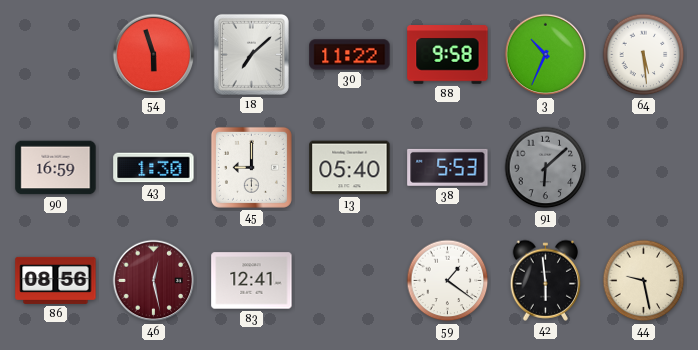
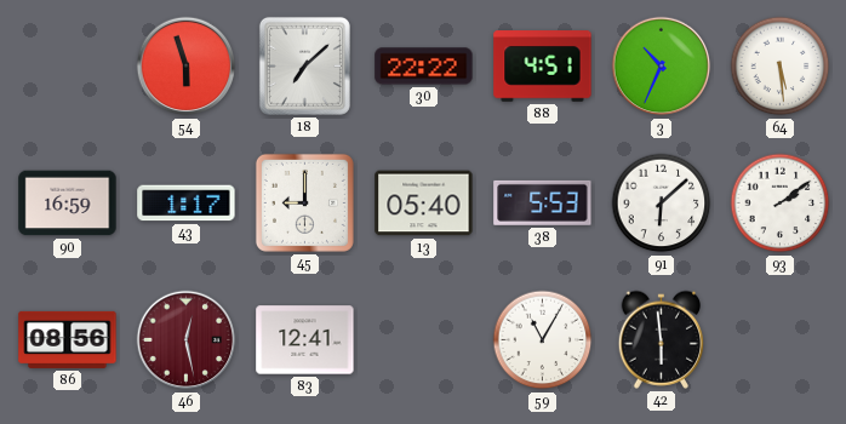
30: 11:22 -> 22:22 (424, 67)
88: 9:58 -> 4:51 (543, 67)
43: 1:30 -> 1:17 (187, 204)
91 dial: grey -> white (662, 204)
93: none -> 2:09 (781, 204)
59: 1:21 -> 11:05 (543, 340)
44: 9:28 -> none (644, 281)
